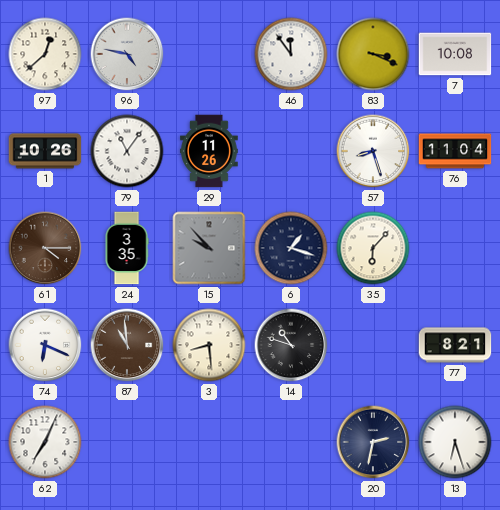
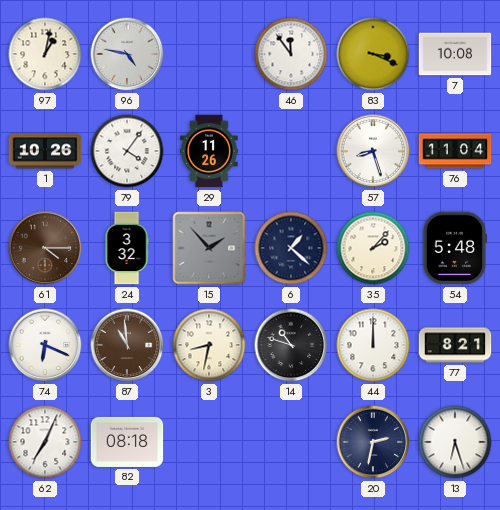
97: 12:38 -> 1:02 (45, 54)
79: 11:06 -> 4:06 (127, 151)
24: 3:35 -> 3:32 (127, 248)
15: 9:53 -> 1:53 (209, 248)
6: 1:18 -> 1:22 (291, 248)
35: 6:07 -> 2:07 (373, 248)
54: none -> 5:48 (454, 248)
3: 8:29 -> 8:32 (209, 345)
44: none -> 12:00 (373, 345)
82: none -> 08:18 (127, 442)
